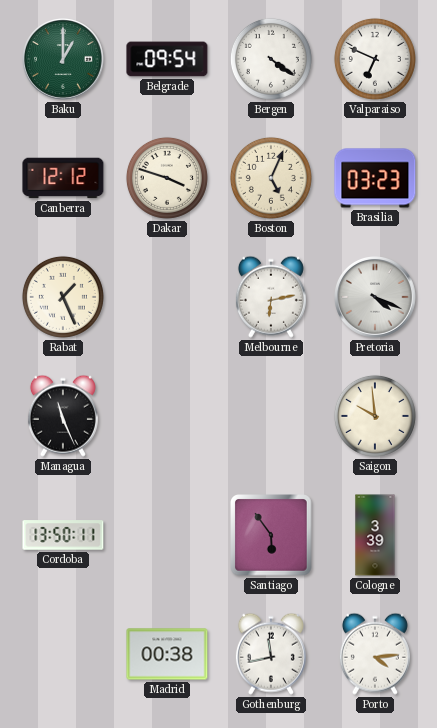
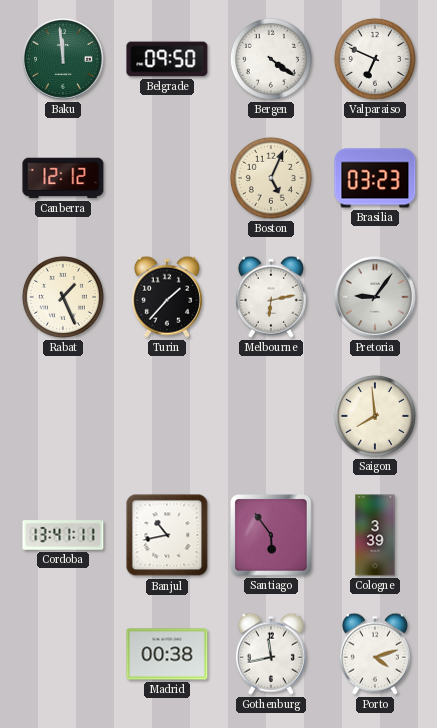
Baku: 1:00 -> 11:59 (64, 60)
Belgrade: 09:54 -> 09:50 (167, 59)
Dakar: 3:48 -> none (167, 178)
Turin: none -> 1:37 (167, 297)
Pretoria: 4:19 -> 9:06 (376, 298)
Managua: 11:26 -> none (63, 416)
Saigon: 9:59 -> 7:59 (375, 416)
Cordoba: 13:50 -> 13:41 (63, 535)
Banjul: none -> 10:43 (167, 535)
Porto: 4:14 -> 4:12 (375, 654)
